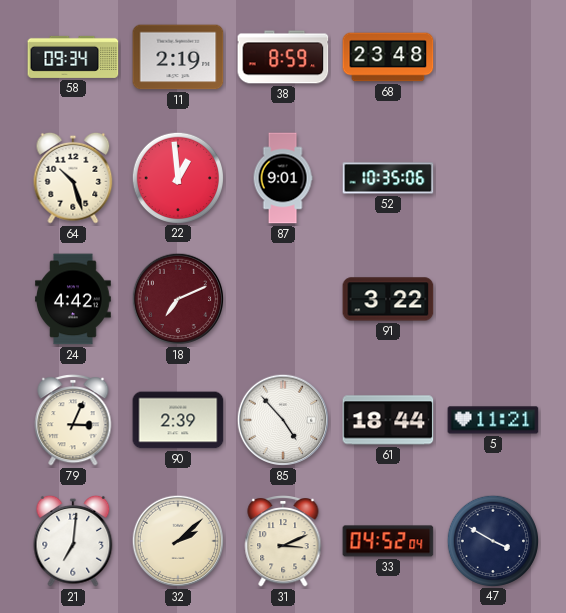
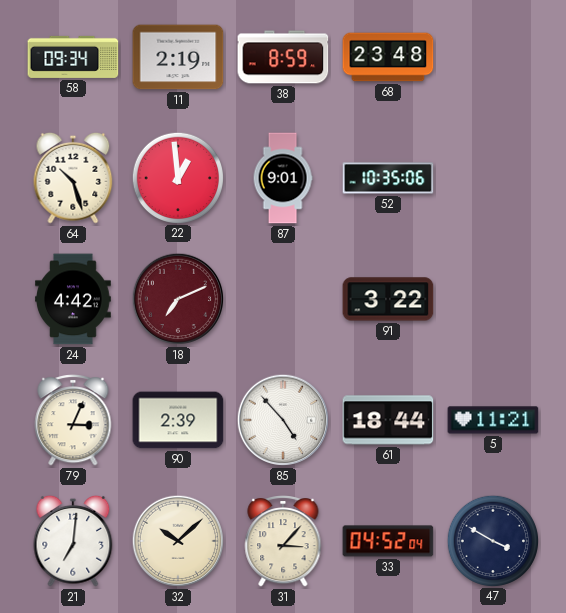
32: 2:08 -> 10:08 (178, 541)
31: 3:11 -> 3:07 (283, 542)
